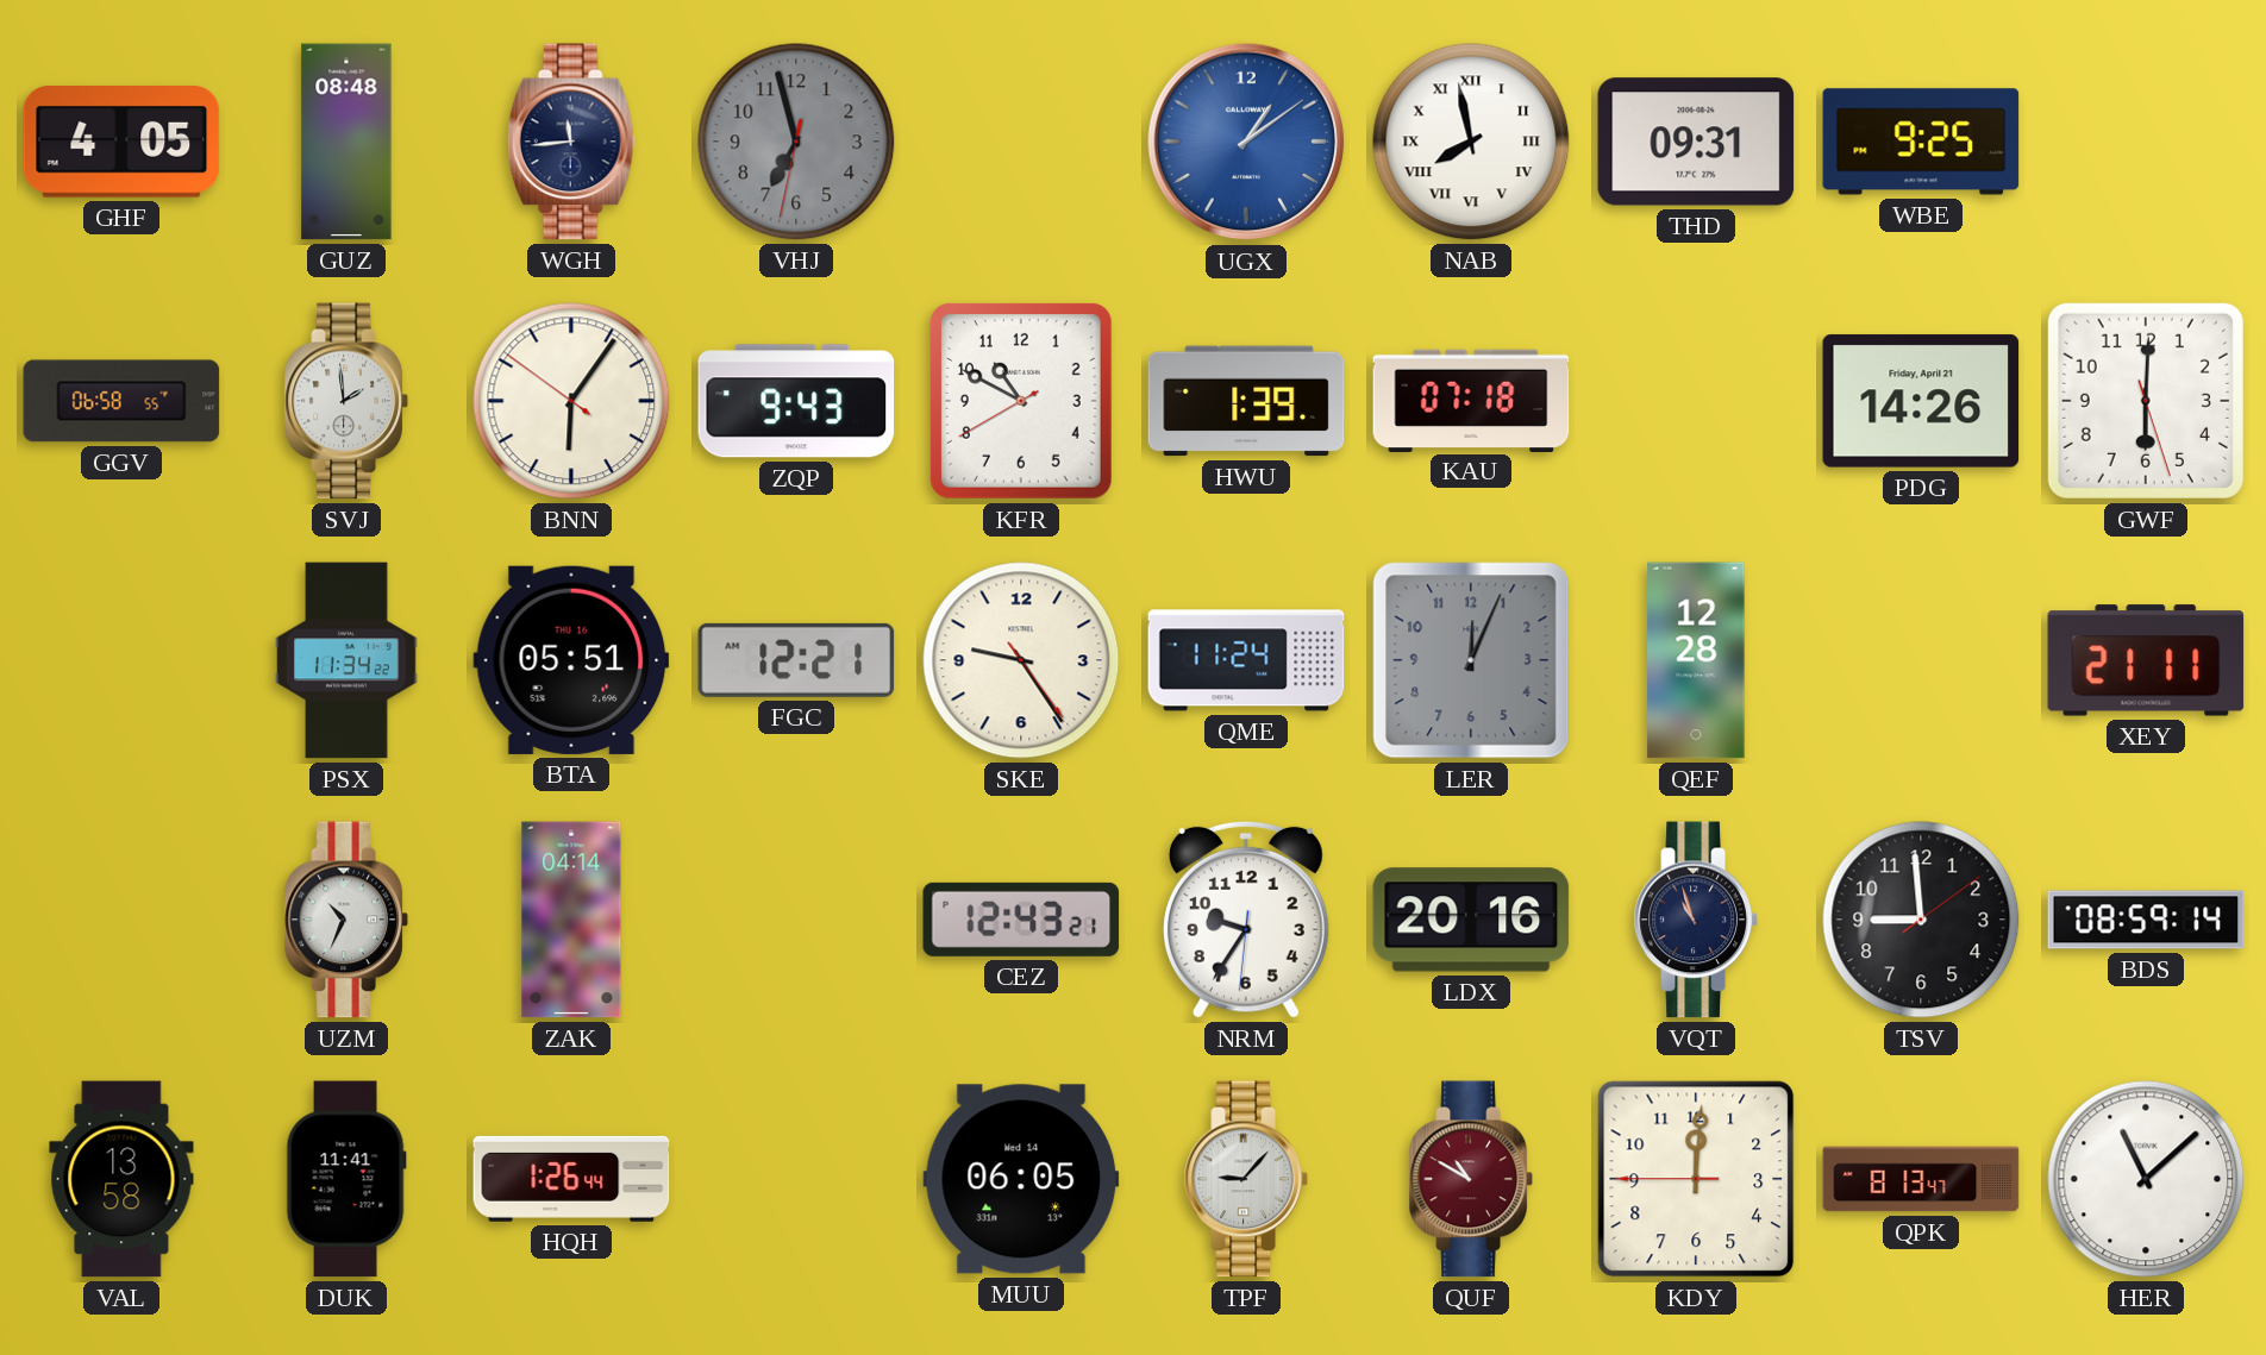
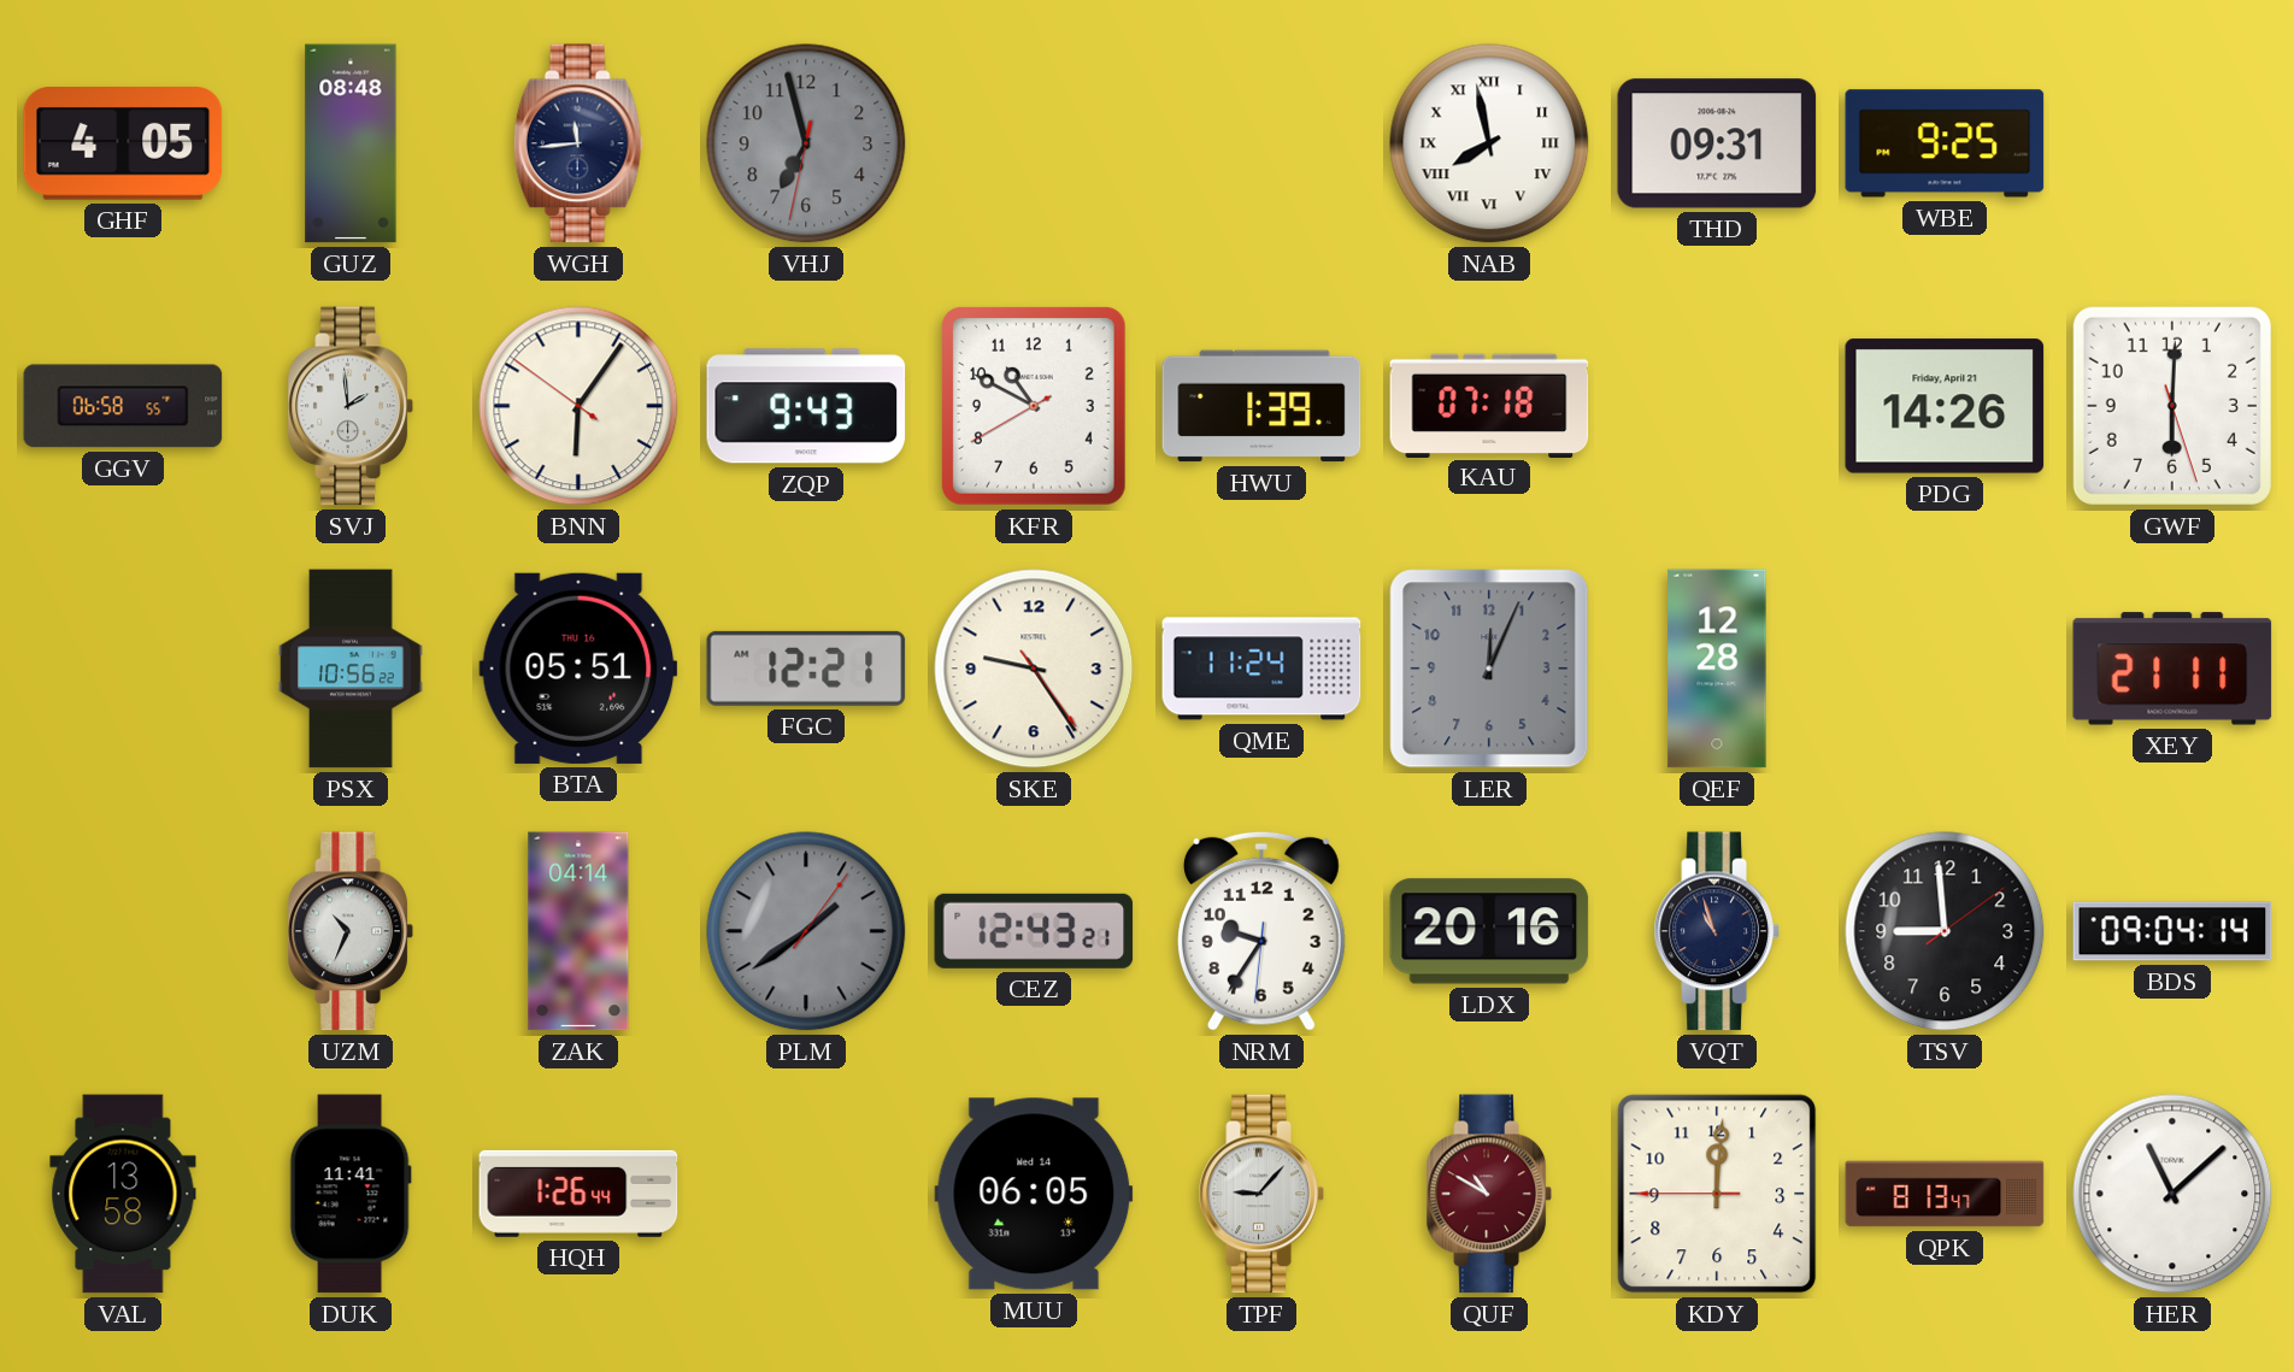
UGX: 1:09 -> none (1246, 142)
PSX: 11:34 -> 10:56 (351, 669)
PLM: none -> 1:39 (806, 931)
BDS: 08:59 -> 09:04 (2172, 931)
